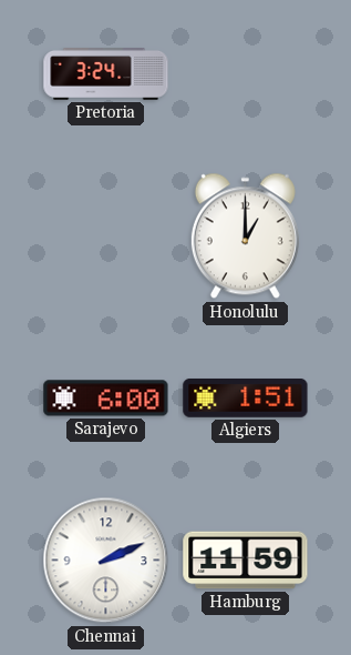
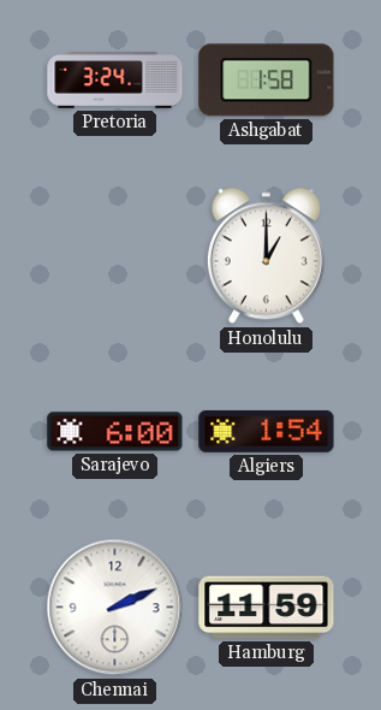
Ashgabat: none -> 1:58 (267, 81)
Algiers: 1:51 -> 1:54 (267, 432)
